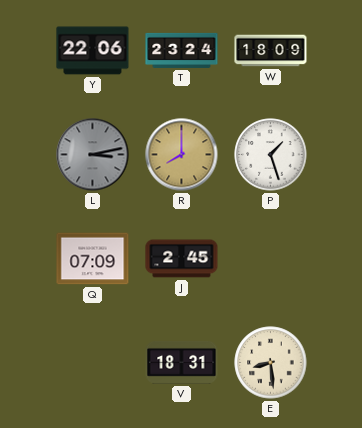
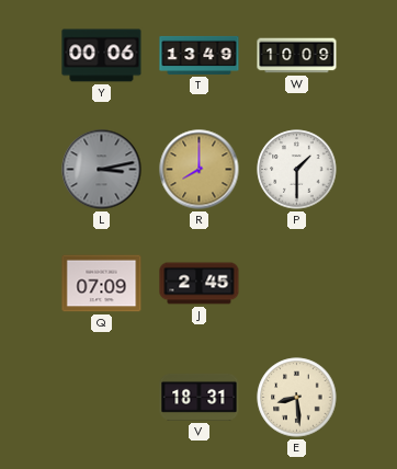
Y: 22:06 -> 00:06 (102, 56)
T: 23:24 -> 13:49 (200, 55)
W: 18:09 -> 10:09 (297, 56)
P: 1:27 -> 1:30 (297, 170)
